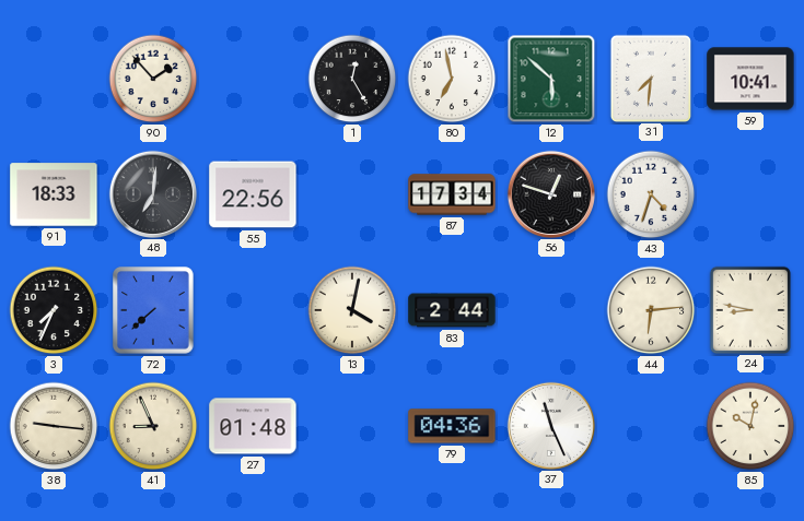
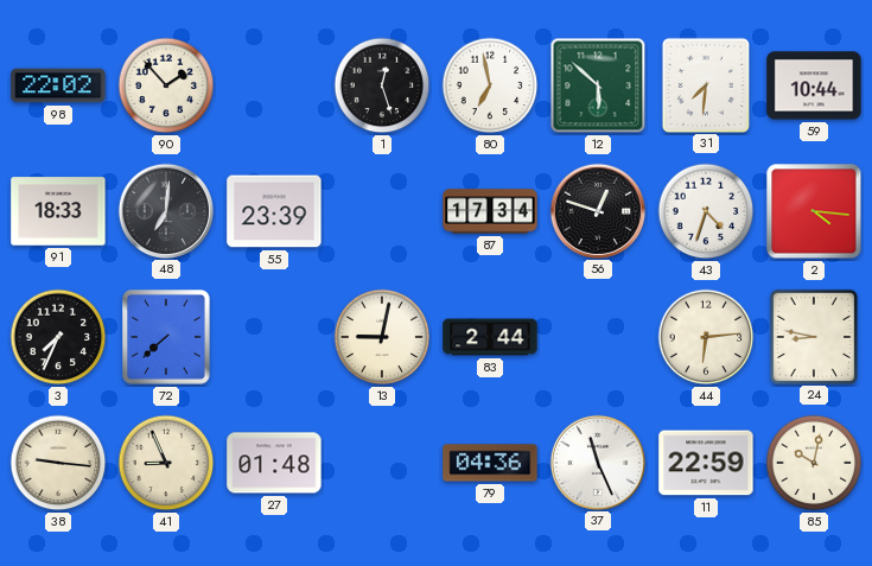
98: none -> 22:02 (58, 85)
1: 12:25 -> 12:27 (382, 85)
59: 10:41 -> 10:44 (814, 85)
55: 22:56 -> 23:39 (274, 211)
2: none -> 4:16 (814, 211)
13: 4:02 -> 9:02 (382, 337)
11: none -> 22:59 (706, 463)
